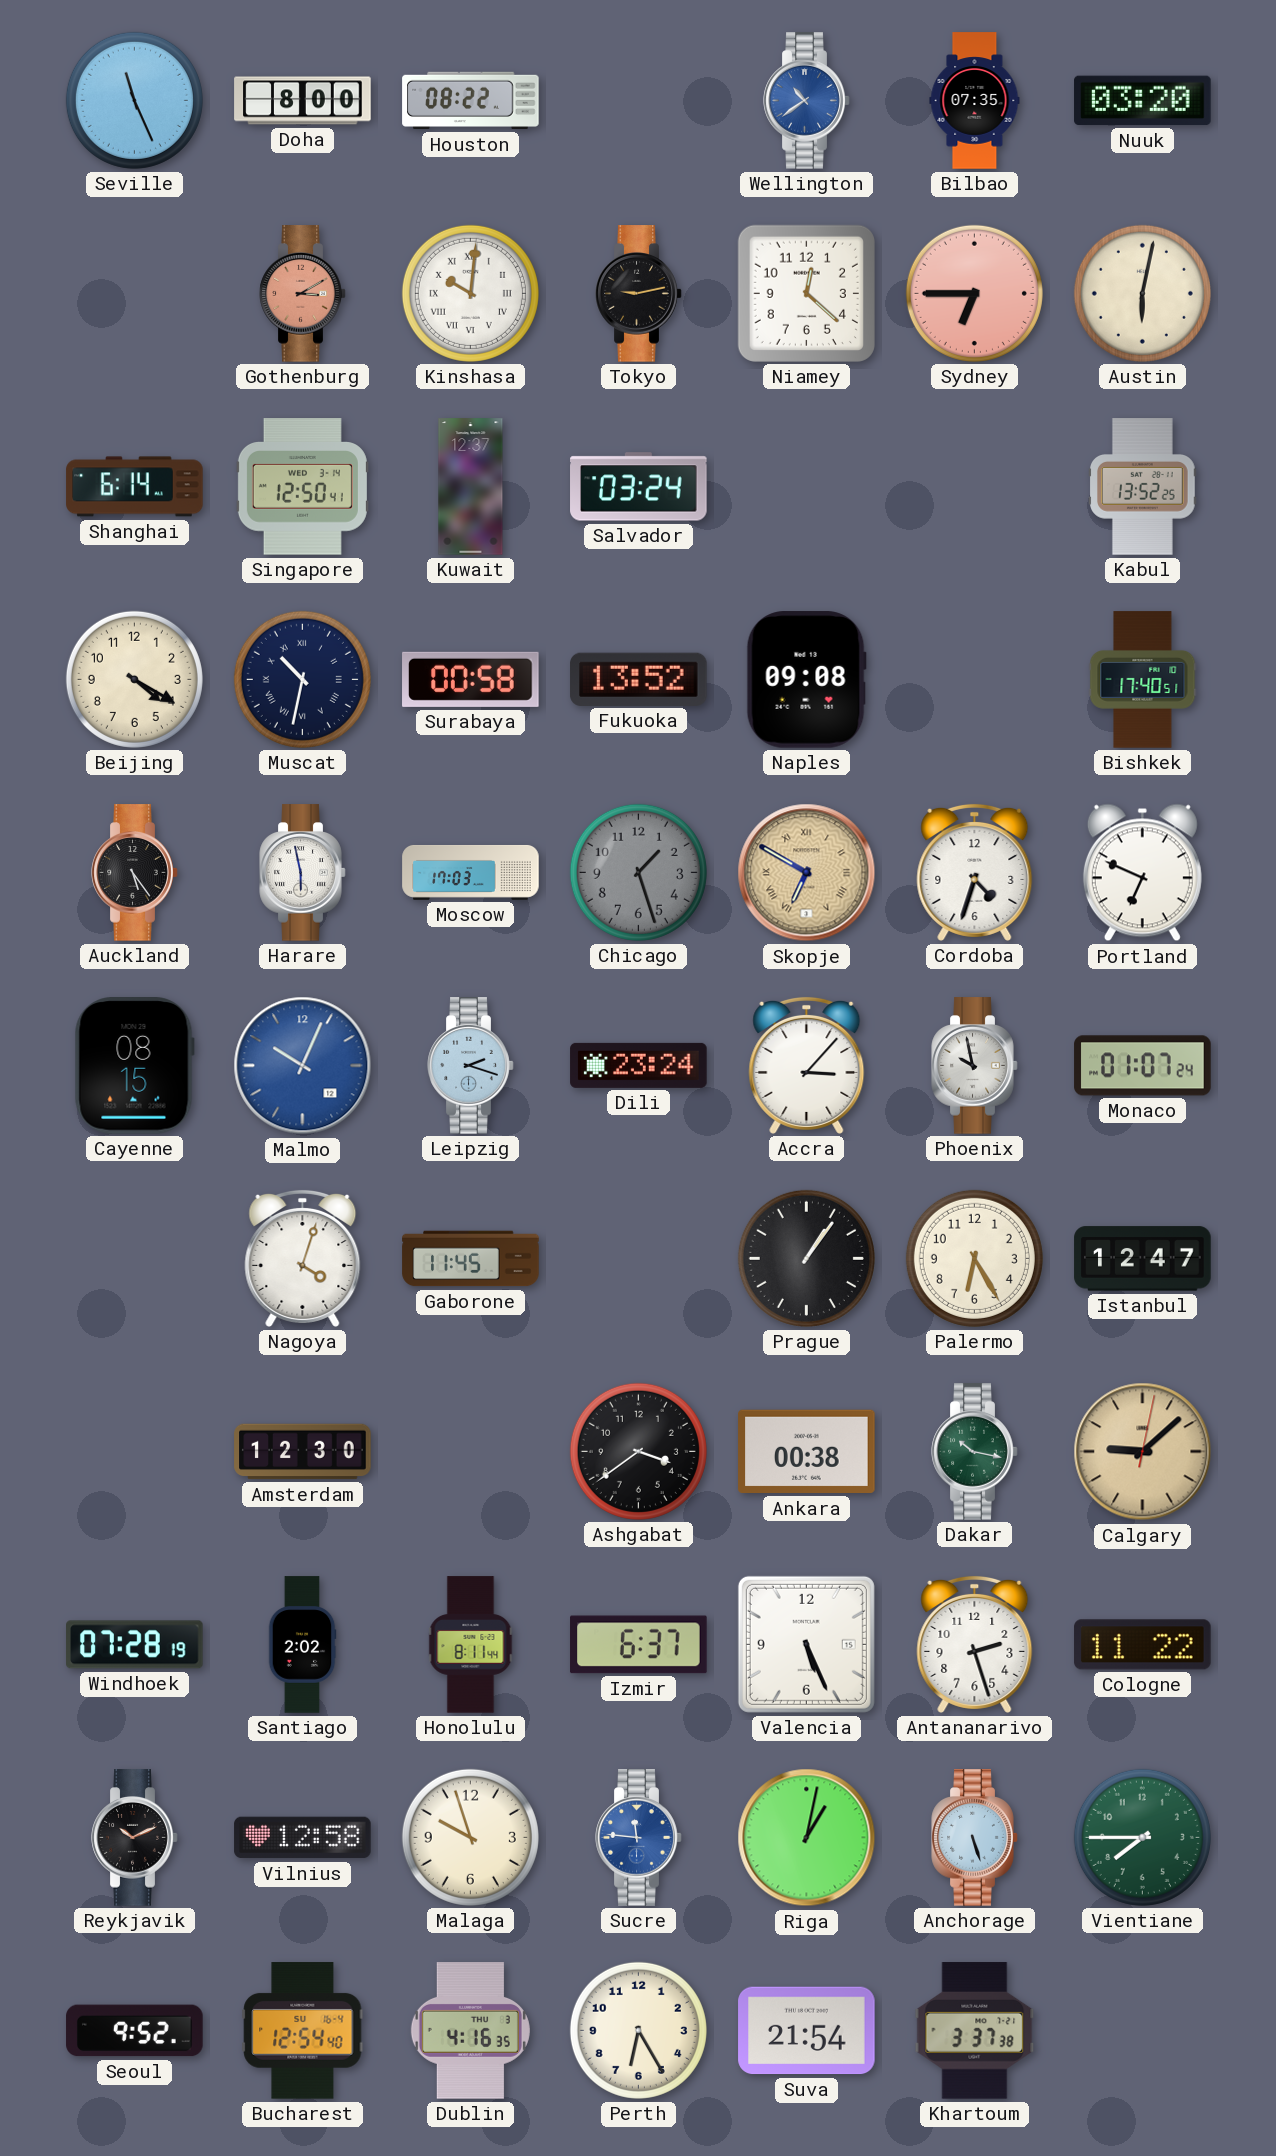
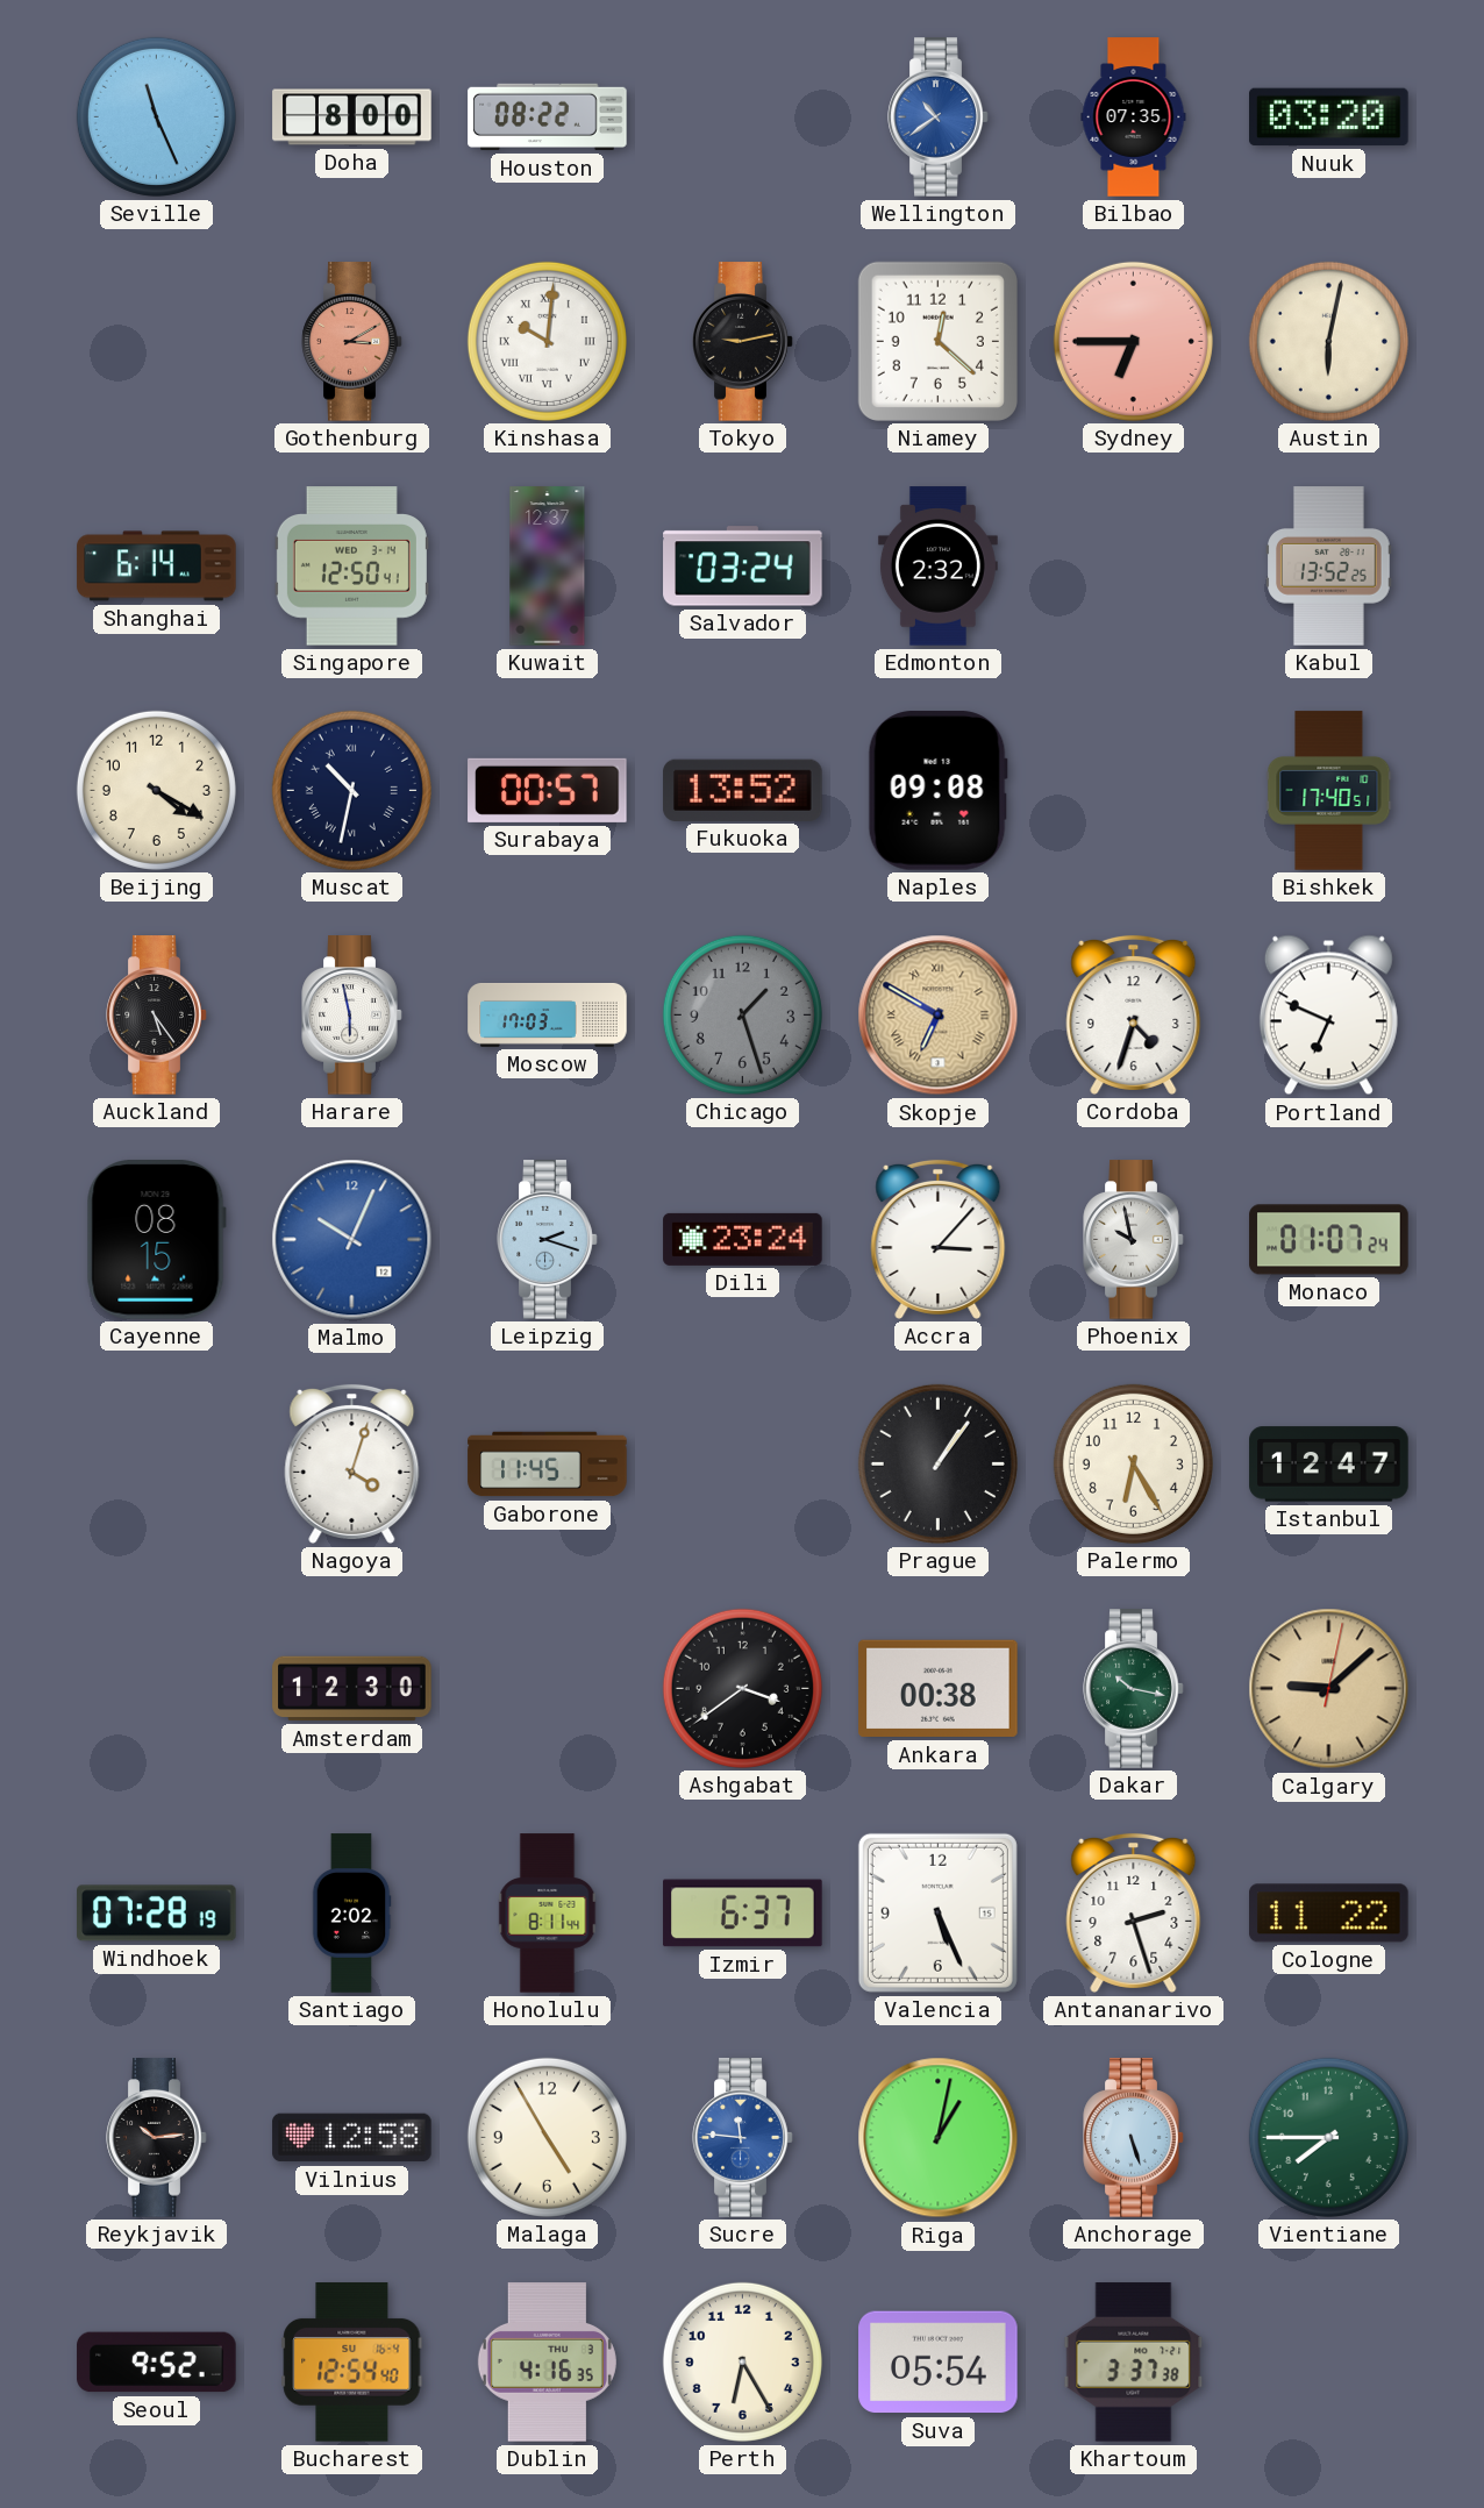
Edmonton: none -> 2:32 (937, 567)
Surabaya: 00:58 -> 00:57 (548, 790)
Reykjavik: 10:11 -> 10:14 (157, 2138)
Malaga: 9:57 -> 4:55 (547, 2137)
Suva: 21:54 -> 05:54 (939, 2363)
